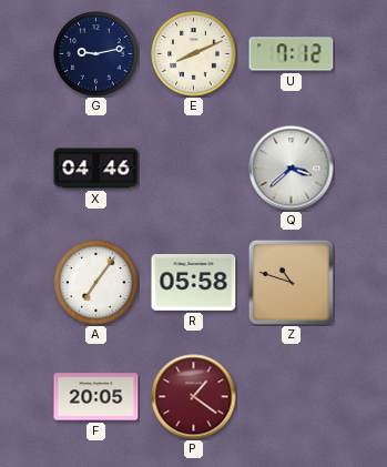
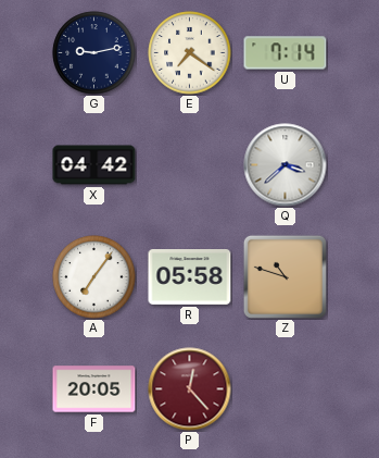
E: 8:11 -> 7:21 (190, 53)
U: 7:12 -> 7:14 (286, 53)
X: 04:46 -> 04:42 (94, 165)
P: 1:21 -> 12:23 (190, 389)
